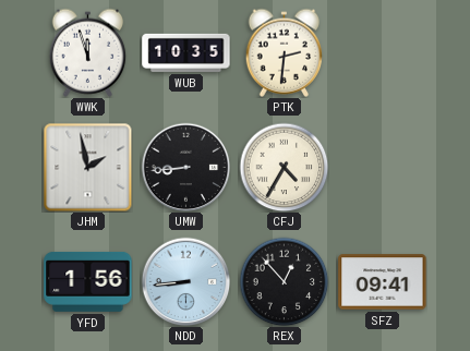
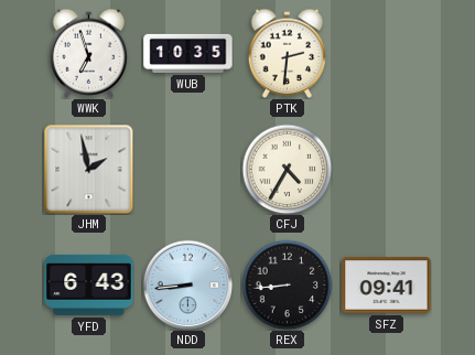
WWK: 11:57 -> 6:57 (89, 53)
UMW: 8:44 -> none (185, 167)
YFD: 1:56 -> 6:43 (89, 286)
REX: 12:53 -> 8:44 (287, 284)
